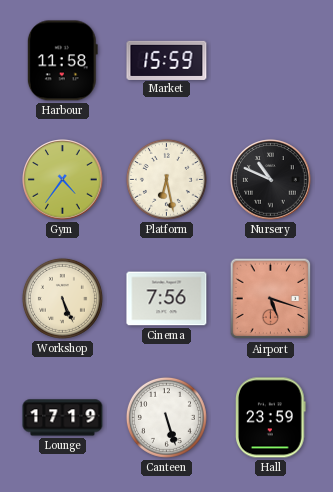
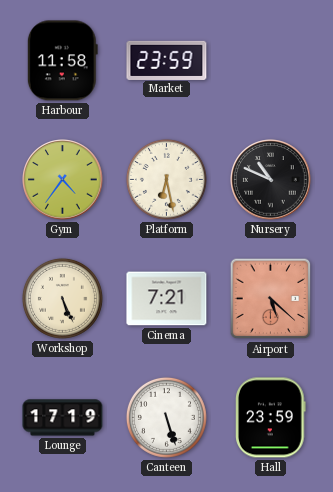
Market: 15:59 -> 23:59 (167, 60)
Cinema: 7:56 -> 7:21 (167, 299)
Airport: 5:18 -> 5:22 (271, 299)
